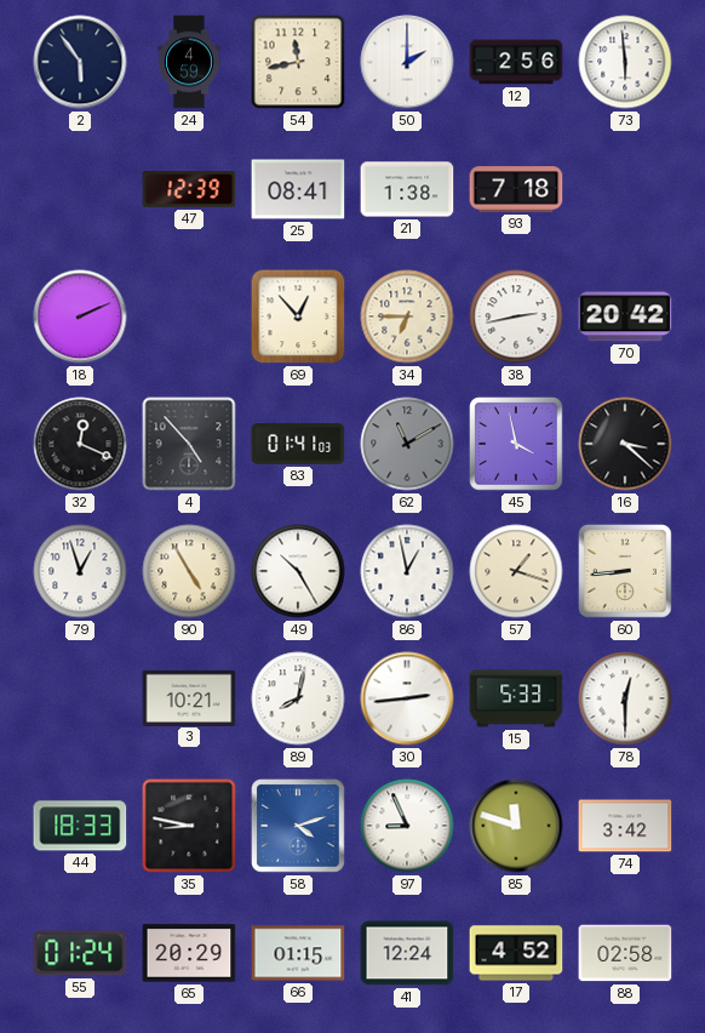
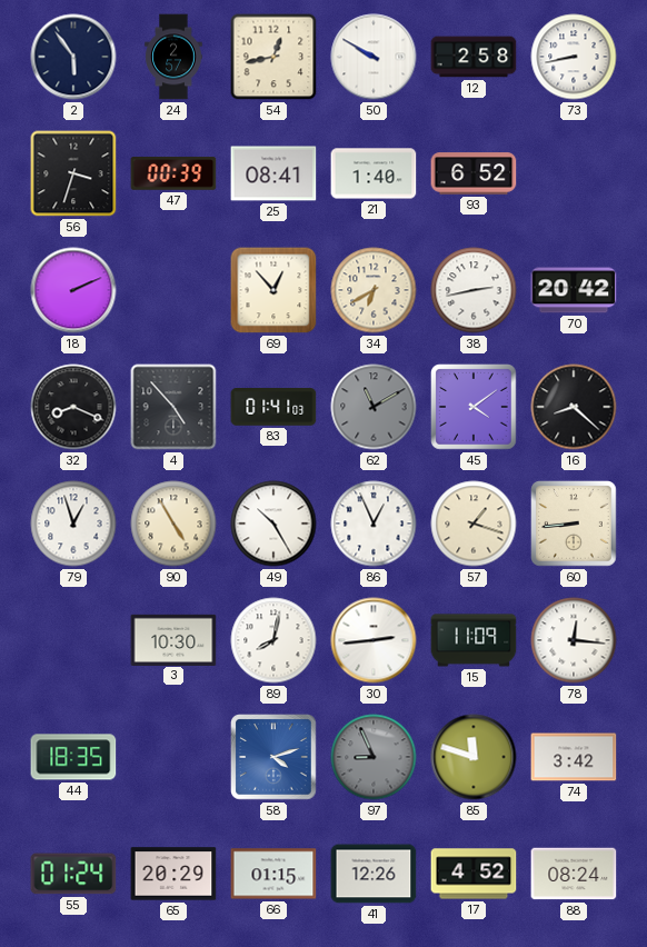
24: 4:59 -> 2:57 (173, 57)
54: 11:43 -> 12:43 (273, 57)
50: 2:00 -> 9:50 (374, 57)
12: 2:56 -> 2:58 (474, 57)
73: 5:59 -> 8:43 (574, 57)
56: none -> 3:33 (73, 173)
47: 12:39 -> 00:39 (173, 173)
21: 1:38 -> 1:40 (374, 173)
93: 7:18 -> 6:52 (474, 173)
34: 6:45 -> 6:40 (374, 290)
32: 12:19 -> 8:19 (73, 407)
45: 3:58 -> 4:09 (475, 408)
16: 3:22 -> 8:22 (574, 407)
86: 12:58 -> 12:56 (374, 524)
3: 10:21 -> 10:30 (173, 639)
15: 5:33 -> 11:09 (474, 640)
78: 12:30 -> 12:16 (574, 640)
44: 18:33 -> 18:35 (73, 757)
35: 8:47 -> none (189, 826)
97 dial: white -> grey (374, 757)
41: 12:24 -> 12:26 (374, 874)
88: 02:58 -> 08:24 (574, 874)
